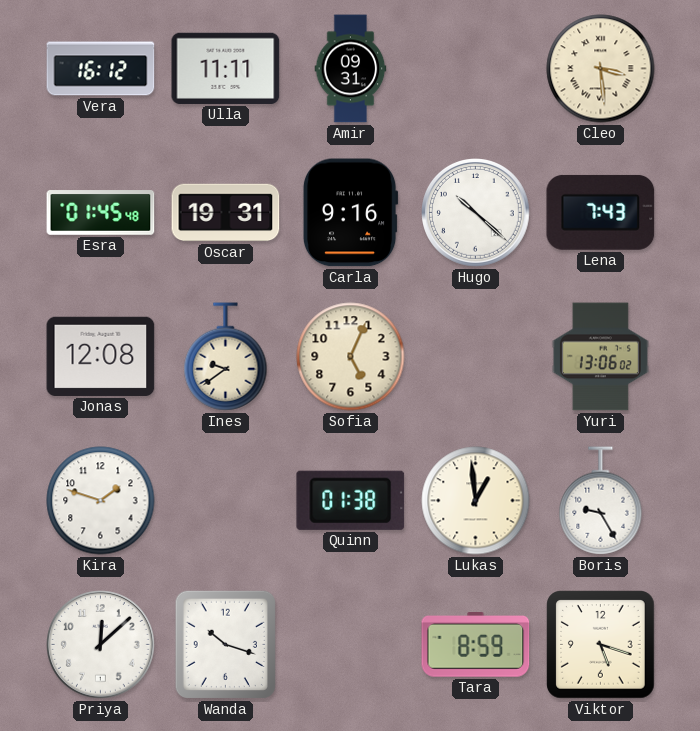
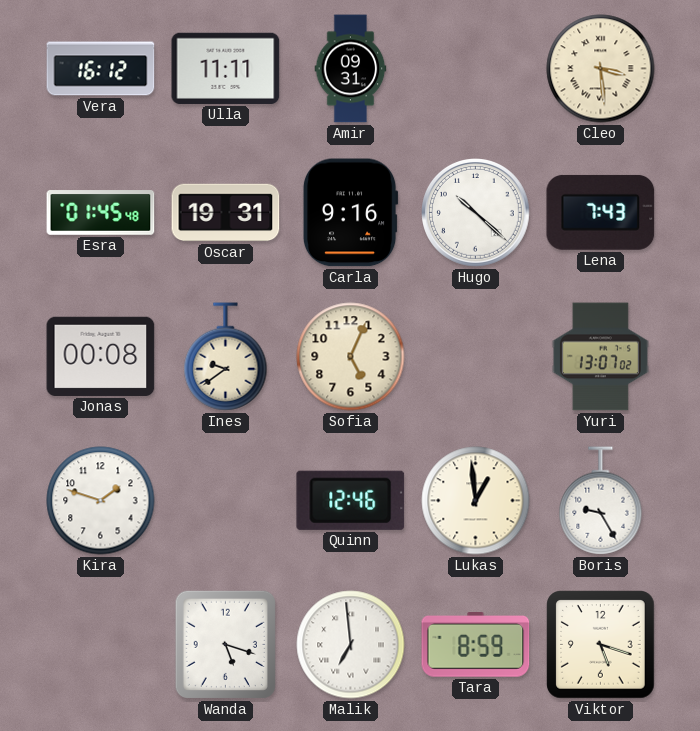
Jonas: 12:08 -> 00:08 (101, 356)
Yuri: 13:06 -> 13:07 (600, 357)
Quinn: 01:38 -> 12:46 (351, 500)
Priya: 12:08 -> none (101, 645)
Wanda: 10:18 -> 5:18 (225, 644)
Malik: none -> 6:59 (351, 645)
